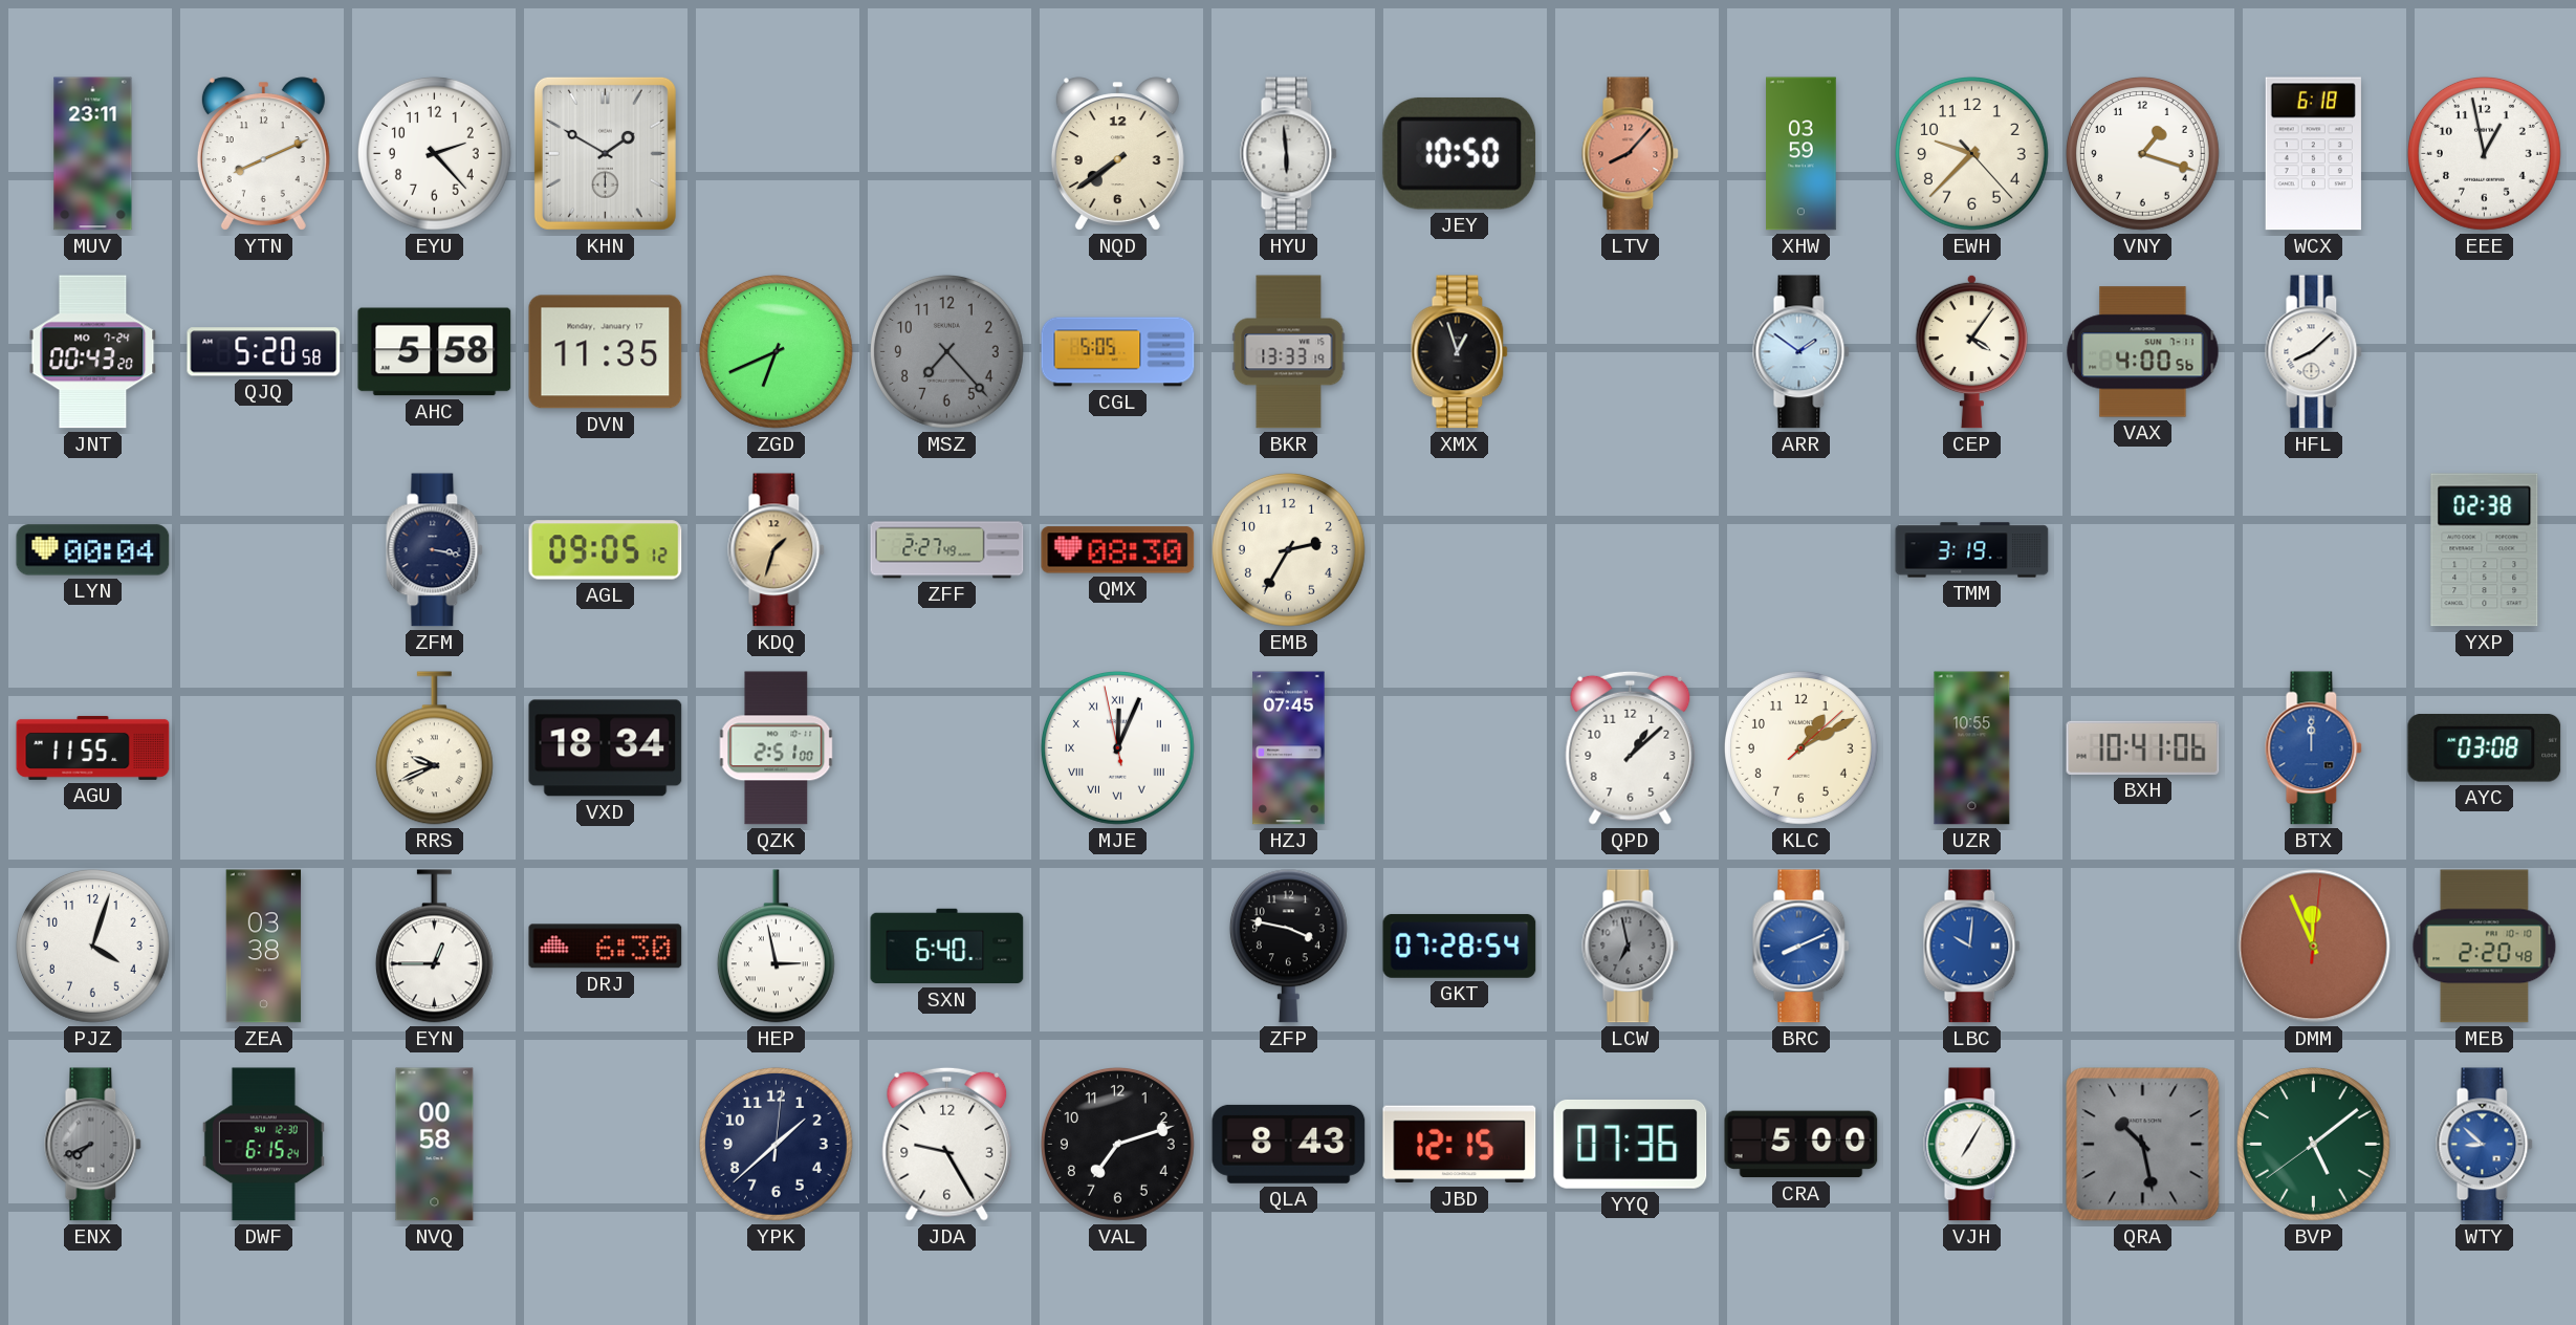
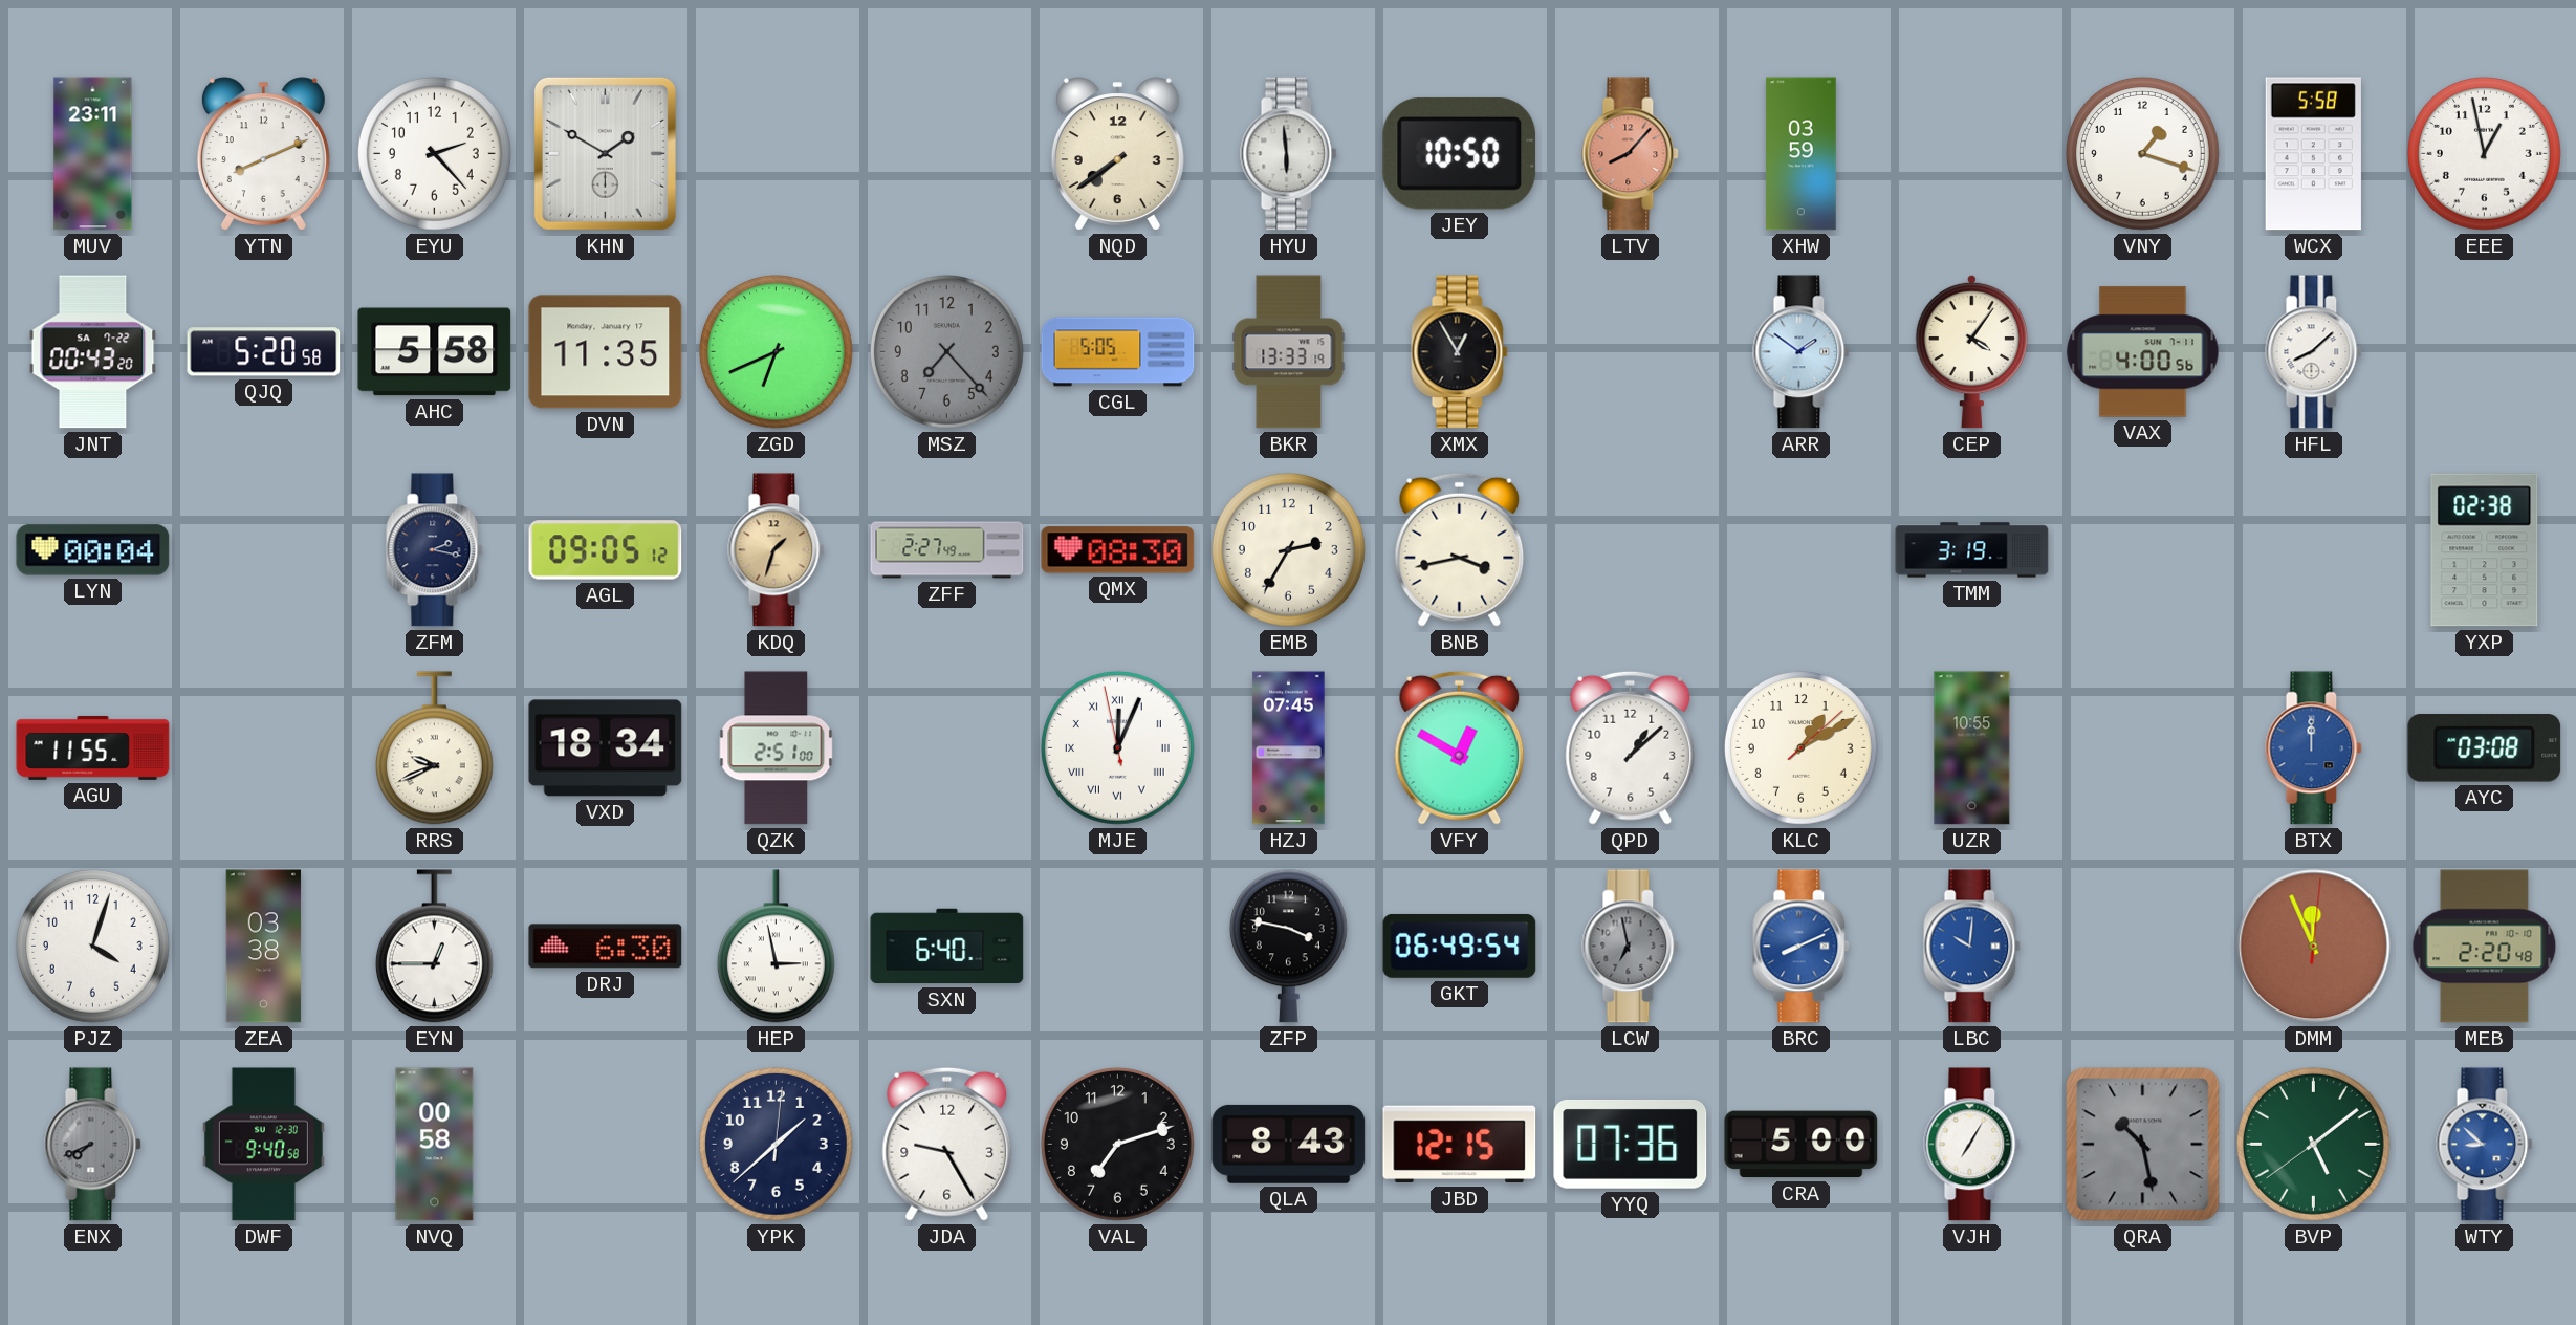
EWH: 9:37 -> none (1971, 153)
WCX: 6:18 -> 5:58 (2313, 154)
JNT date: MO 7-24 -> SA 7-22 (93, 352)
XMX: 12:57 -> 12:55 (1460, 352)
ZFM: 3:17 -> 2:17 (435, 550)
BNB: none -> 3:43 (1460, 549)
VFY: none -> 12:50 (1460, 747)
BXH: 10:41 -> none (2143, 747)
GKT: 07:28 -> 06:49 (1460, 947)
DWF: 6:15 -> 9:40 (263, 1145)
